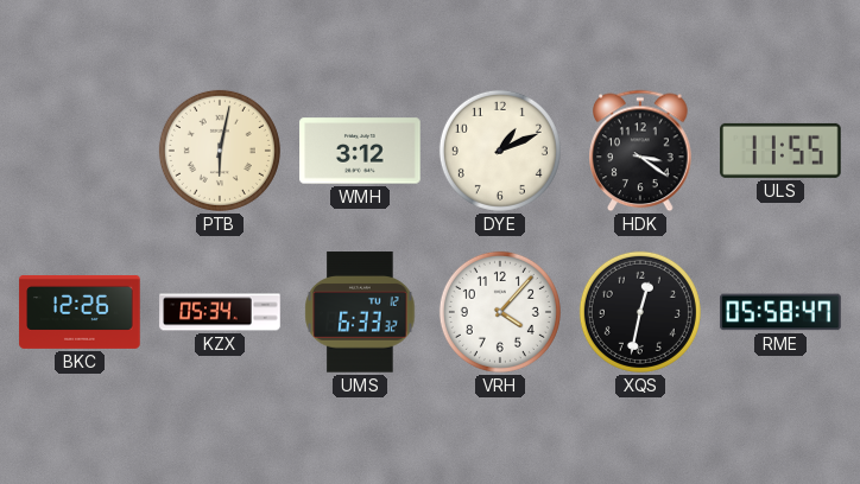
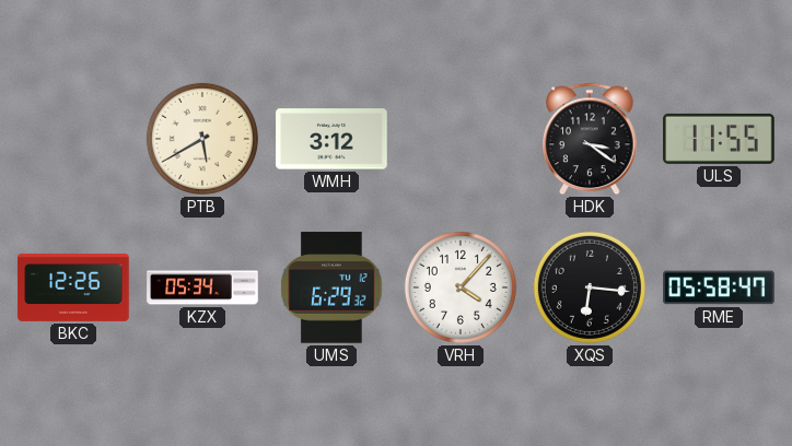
PTB: 6:02 -> 5:40 (202, 139)
DYE: 1:11 -> none (500, 151)
UMS: 6:33 -> 6:29 (331, 287)
XQS: 12:32 -> 6:16 (590, 287)
